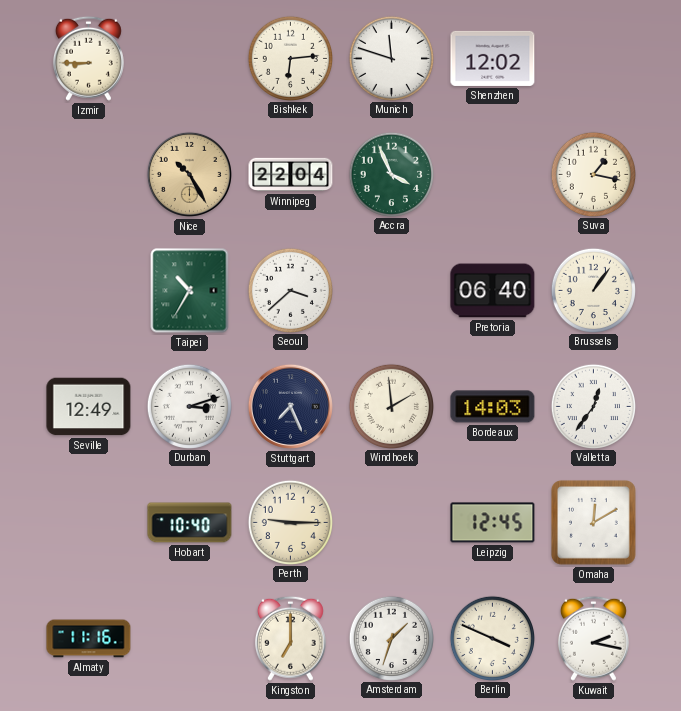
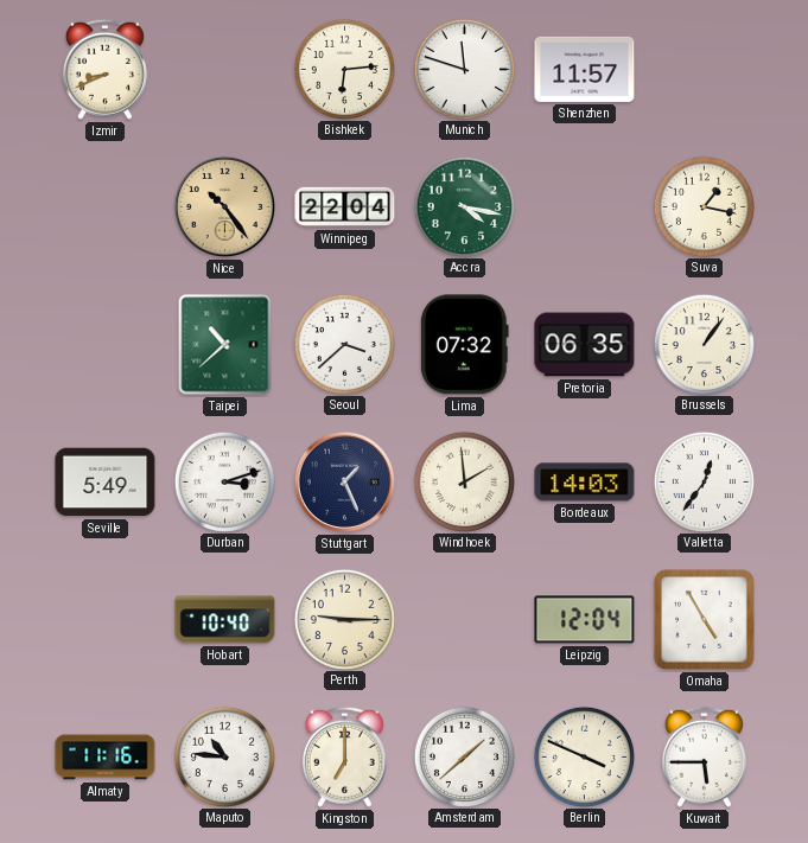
Izmir: 8:45 -> 8:41 (104, 69)
Shenzhen: 12:02 -> 11:57 (585, 69)
Nice: 10:25 -> 10:24 (224, 206)
Accra: 3:56 -> 4:17 (464, 206)
Taipei: 10:35 -> 10:38 (225, 345)
Lima: none -> 07:32 (465, 345)
Pretoria: 06:40 -> 06:35 (585, 345)
Seville: 12:49 -> 5:49 (106, 483)
Stuttgart: 7:26 -> 1:26 (344, 481)
Leipzig: 12:45 -> 12:04 (585, 620)
Omaha: 12:10 -> 4:55 (705, 620)
Maputo: none -> 10:46 (224, 756)
Amsterdam: 1:33 -> 1:38 (464, 756)
Kuwait: 2:17 -> 5:45 (704, 756)
